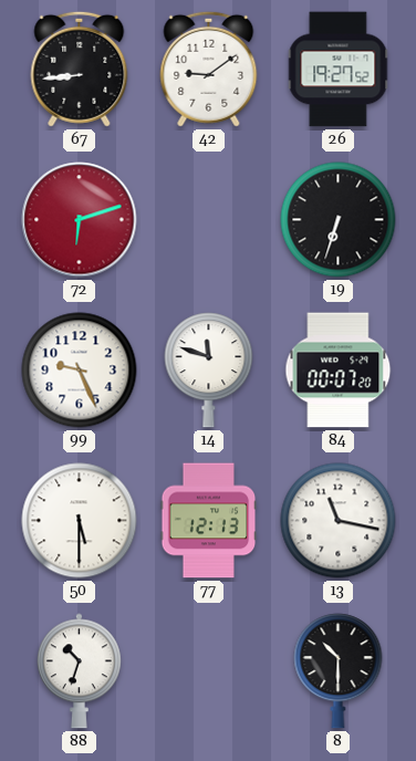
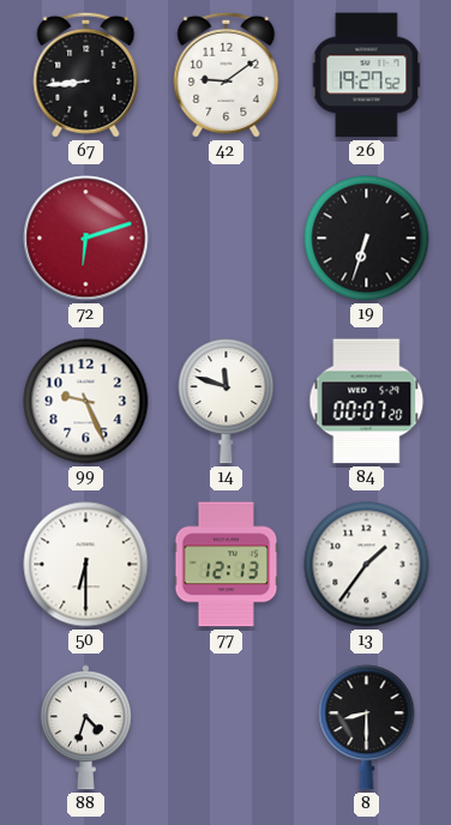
50: 5:30 -> 6:30 (86, 565)
13: 11:17 -> 1:36 (367, 565)
88: 10:33 -> 4:33 (85, 728)
8: 10:30 -> 8:30 (367, 728)
